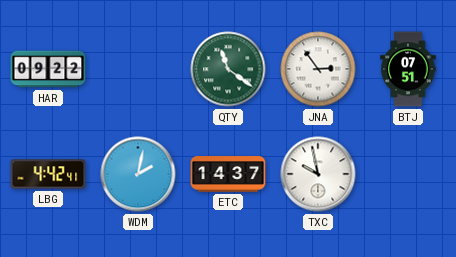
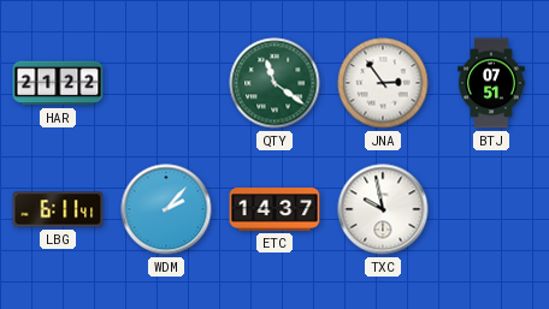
HAR: 09:22 -> 21:22 (58, 83)
LBG: 4:42 -> 6:11 (58, 209)
WDM: 2:02 -> 2:07 (166, 209)
